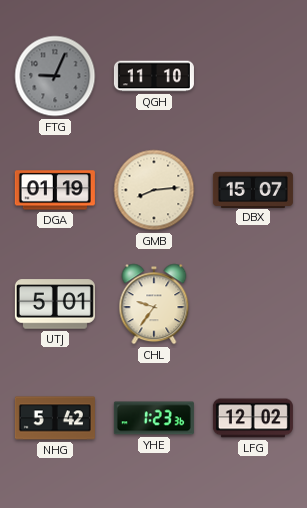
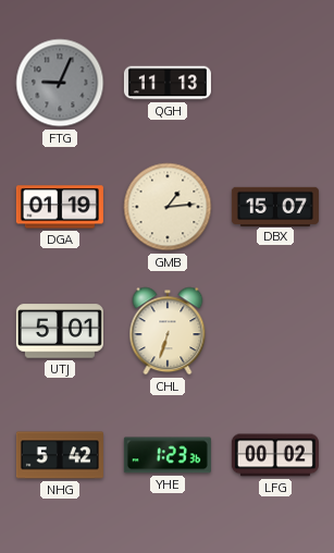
QGH: 11:10 -> 11:13 (168, 83)
GMB: 8:14 -> 1:14 (168, 207)
CHL: 9:36 -> 6:33 (168, 331)
LFG: 12:02 -> 00:02 (275, 455)
